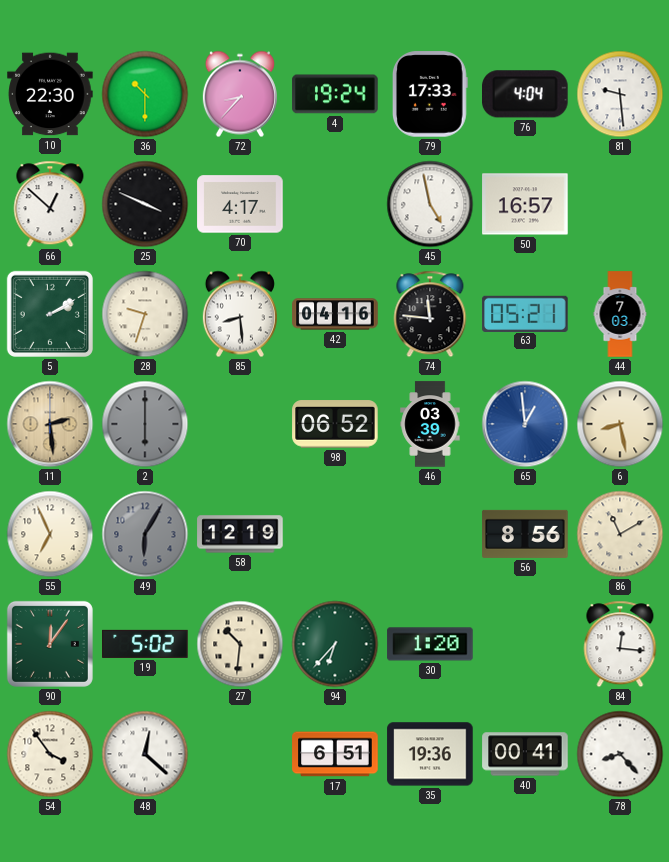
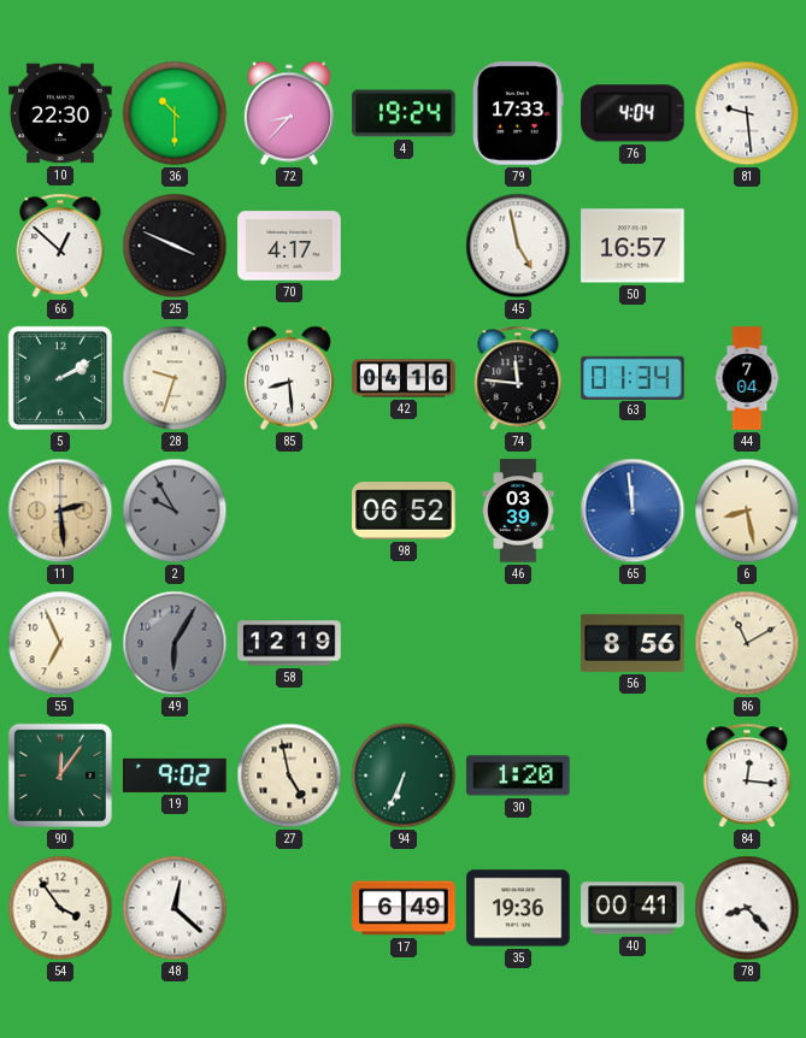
63: 05:21 -> 01:34 (633, 377)
44: 7:03 -> 7:04 (747, 378)
2: 6:00 -> 9:55 (175, 511)
65: 12:59 -> 11:59 (633, 511)
19: 5:02 -> 9:02 (175, 775)
27: 10:31 -> 4:58 (289, 775)
94: 6:37 -> 6:34 (404, 775)
17: 6:51 -> 6:49 (404, 908)
